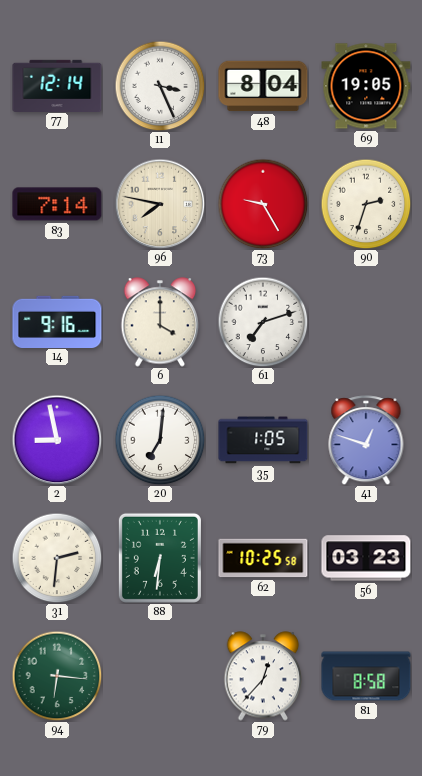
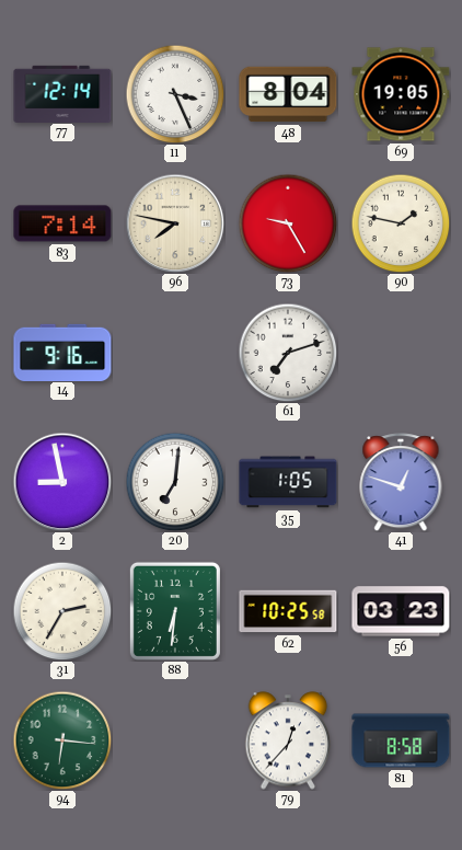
90: 2:33 -> 1:47 (401, 223)
6: 4:00 -> none (160, 322)
31: 2:31 -> 2:35 (62, 611)
